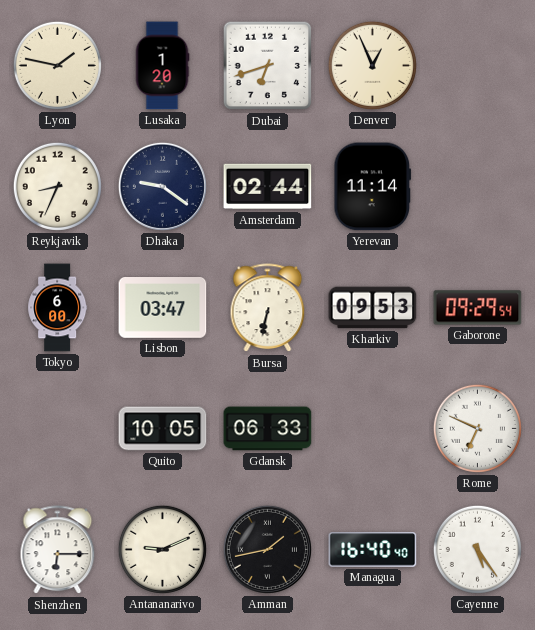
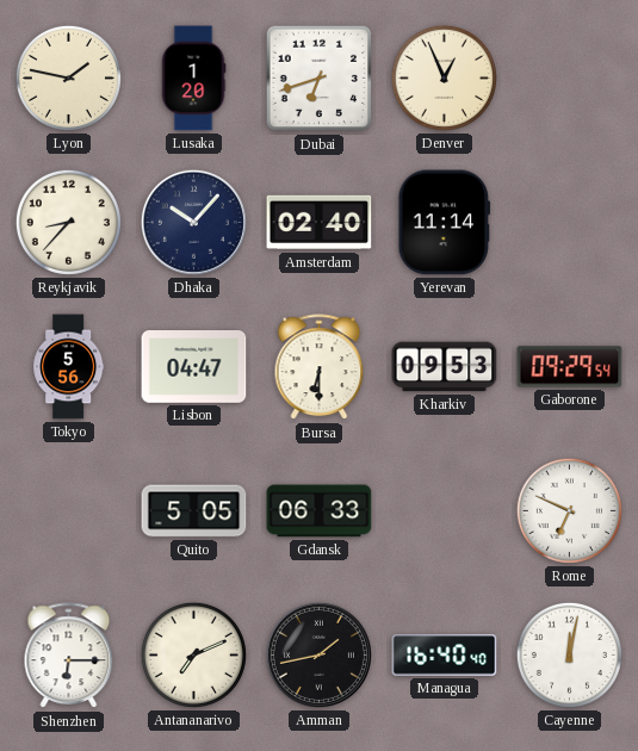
Reykjavik: 8:34 -> 8:37 (68, 222)
Dhaka: 9:21 -> 10:07 (193, 222)
Amsterdam: 02:44 -> 02:40 (320, 223)
Tokyo: 6:00 -> 5:56 (69, 367)
Lisbon: 03:47 -> 04:47 (194, 367)
Bursa: 6:32 -> 6:30 (320, 367)
Quito: 10:05 -> 5:05 (194, 511)
Antananarivo: 9:11 -> 7:11 (193, 654)
Cayenne: 5:24 -> 12:02 (569, 654)
